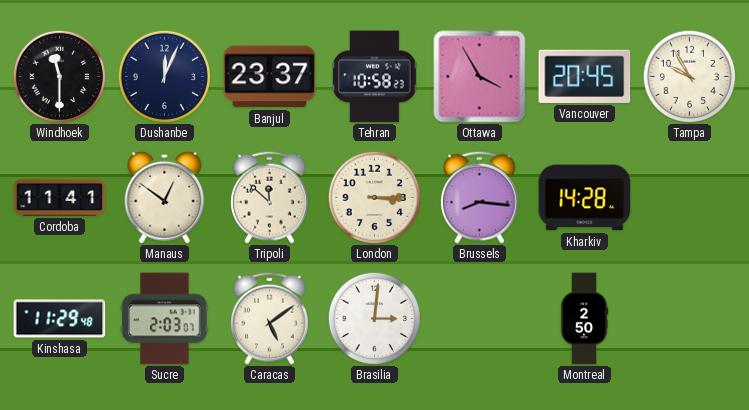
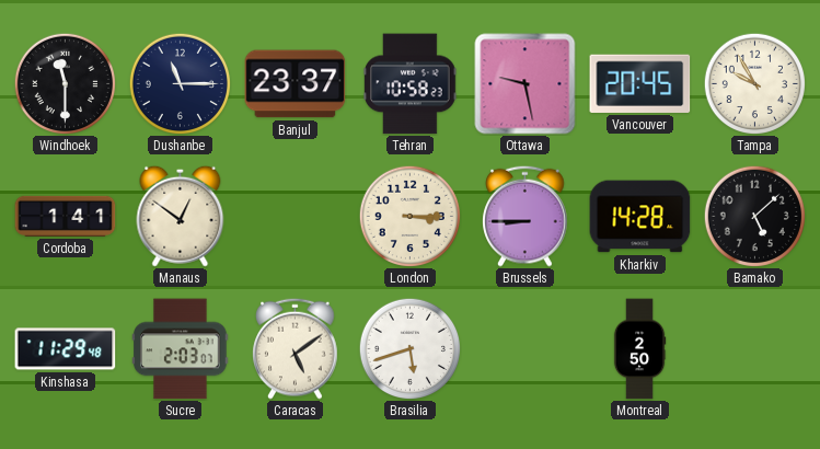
Dushanbe: 12:04 -> 11:15 (180, 83)
Ottawa: 3:55 -> 9:28 (526, 84)
Cordoba: 11:41 -> 1:41 (66, 216)
Tripoli: 11:52 -> none (270, 197)
Brussels: 8:16 -> 8:45 (526, 216)
Bamako: none -> 5:08 (754, 216)
Brasilia: 3:01 -> 5:42 (409, 348)
